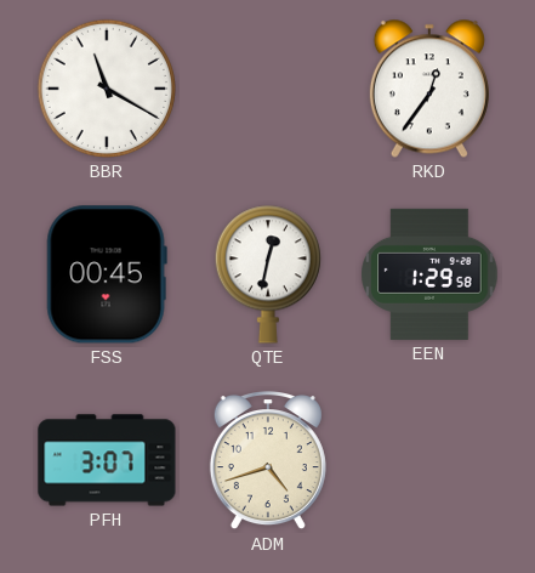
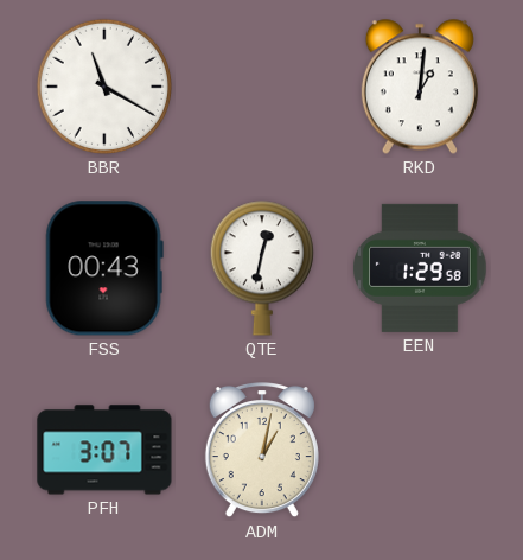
RKD: 12:36 -> 1:01 (420, 87)
FSS: 00:45 -> 00:43 (104, 268)
ADM: 4:42 -> 1:02 (262, 451)
